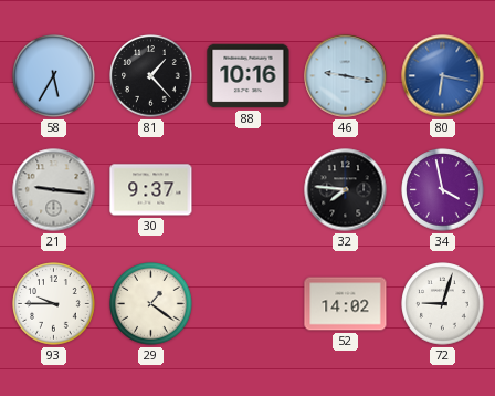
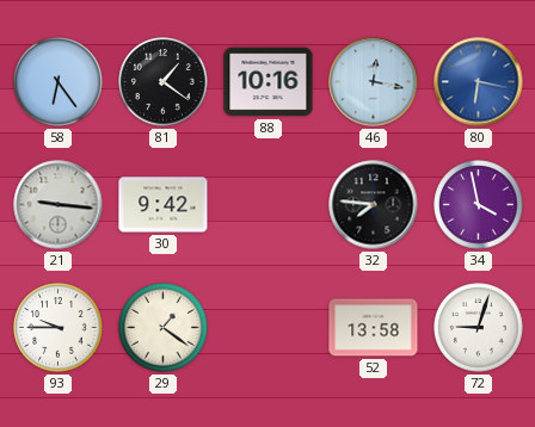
58: 5:35 -> 6:24 (59, 82)
81: 1:23 -> 1:21 (164, 82)
46: 9:17 -> 12:17 (374, 82)
30: 9:37 -> 9:42 (164, 205)
52: 14:02 -> 13:58 (374, 328)
